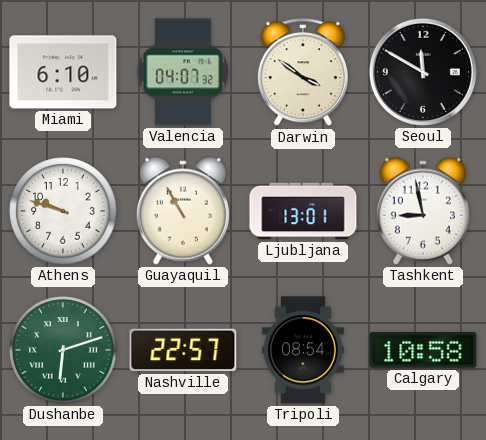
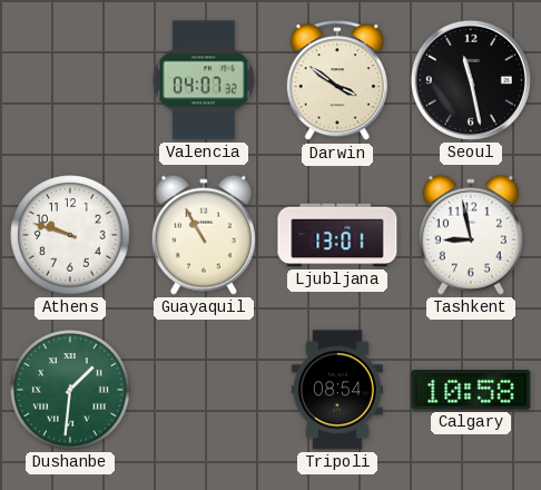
Miami: 6:10 -> none (63, 72)
Seoul: 11:50 -> 11:28 (471, 80)
Dushanbe: 6:12 -> 1:31 (70, 390)
Nashville: 22:57 -> none (183, 350)
